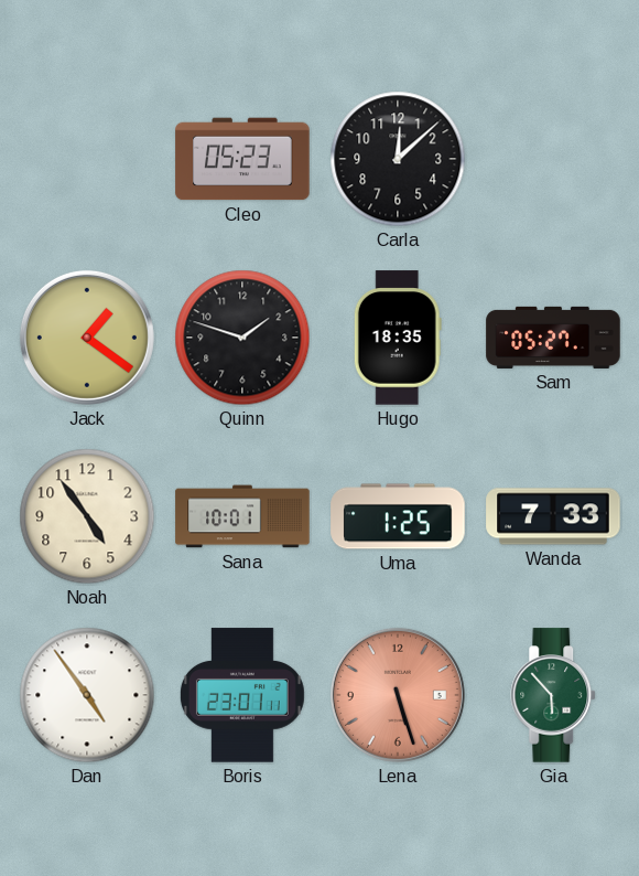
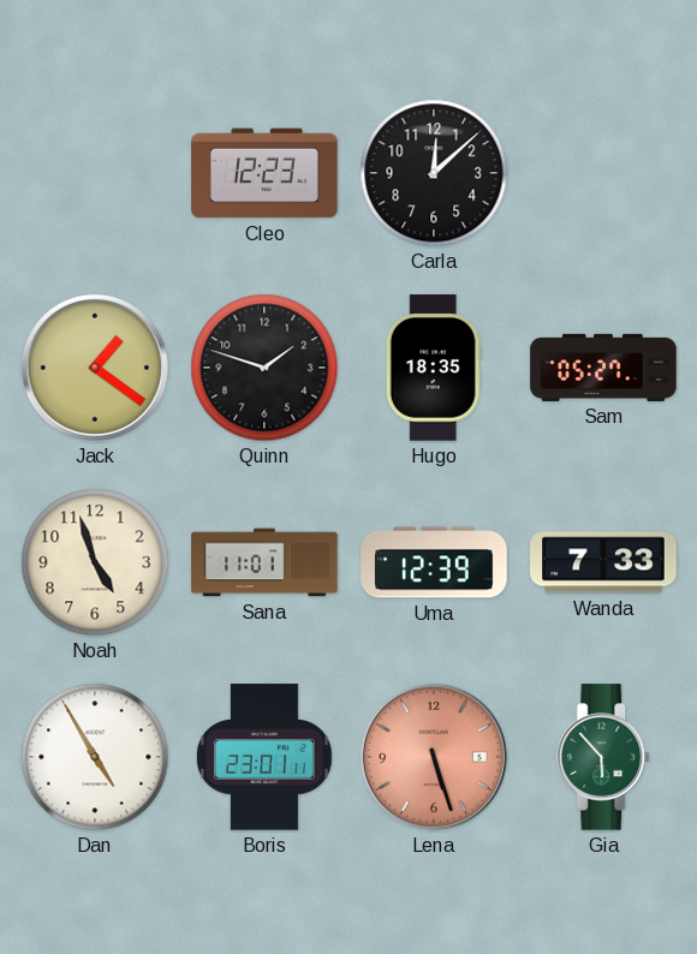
Cleo: 05:23 -> 12:23 (264, 173)
Noah: 4:54 -> 4:57 (95, 562)
Sana: 10:01 -> 11:01 (264, 562)
Uma: 1:25 -> 12:39 (434, 562)
Dan: 4:54 -> 4:55 (95, 757)
